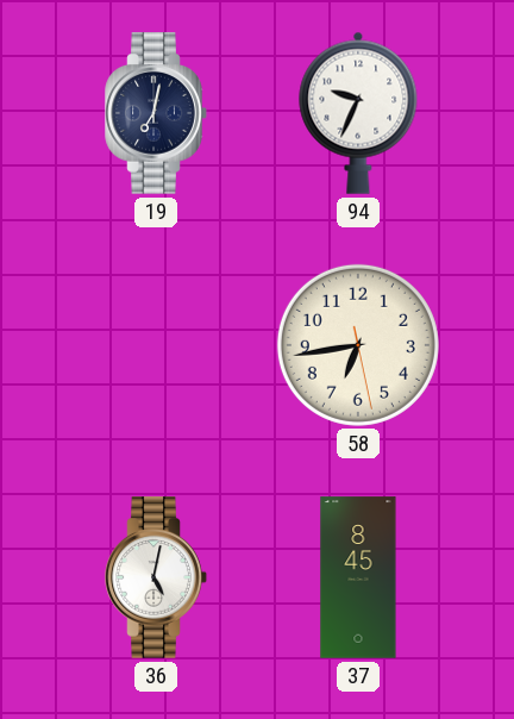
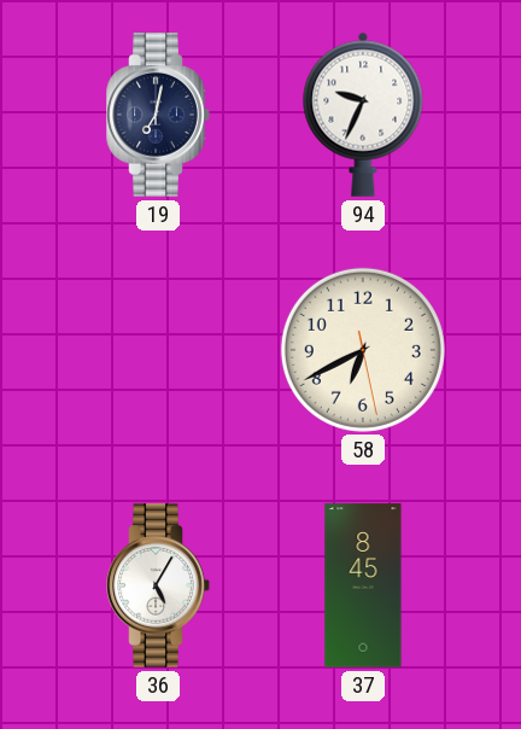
58: 6:43 -> 6:40 (363, 350)
36: 5:02 -> 5:05 (158, 585)
